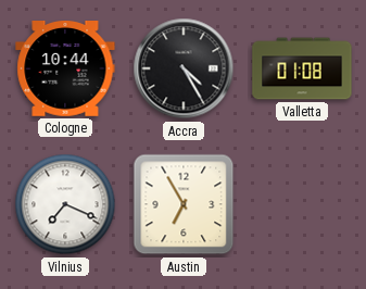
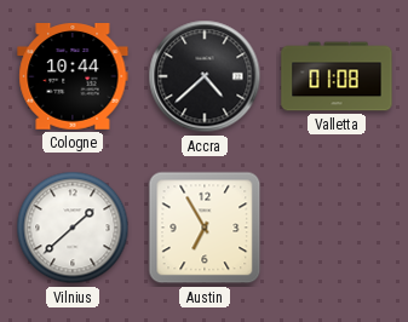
Accra: 4:25 -> 4:38 (205, 76)
Vilnius: 7:19 -> 1:38 (73, 228)
